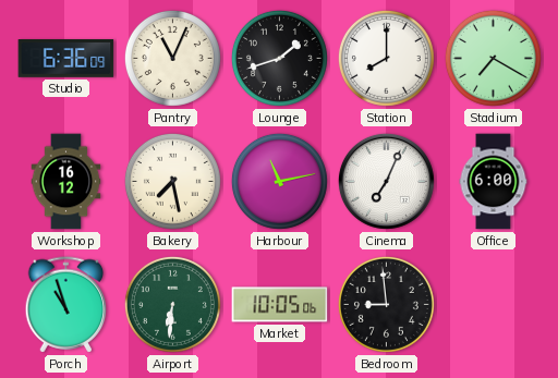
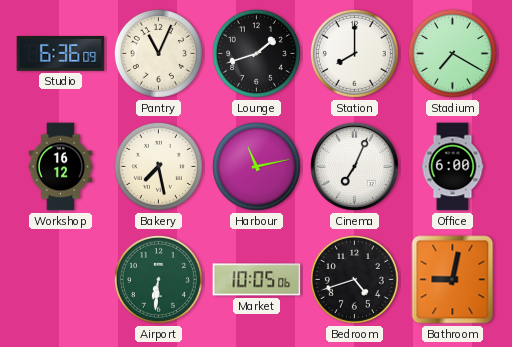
Porch: 10:57 -> none (66, 305)
Bedroom: 8:59 -> 4:42 (354, 279)
Bathroom: none -> 9:02 (453, 280)
